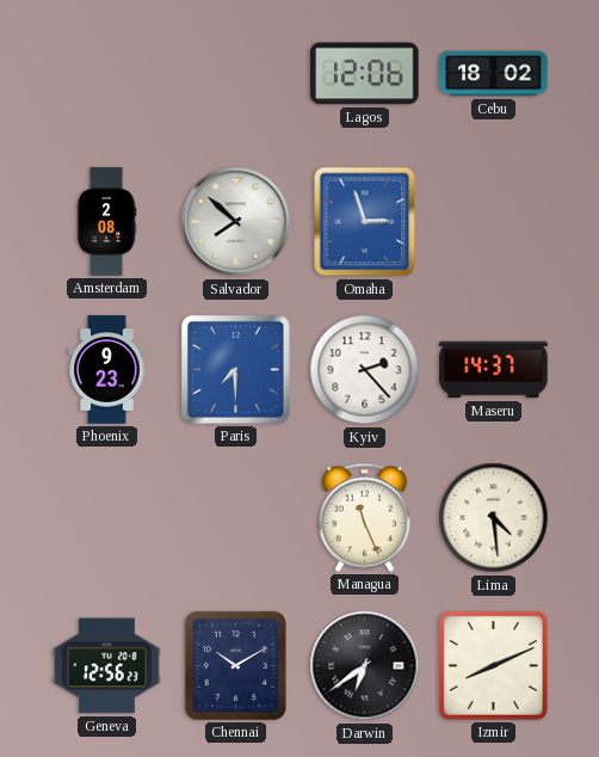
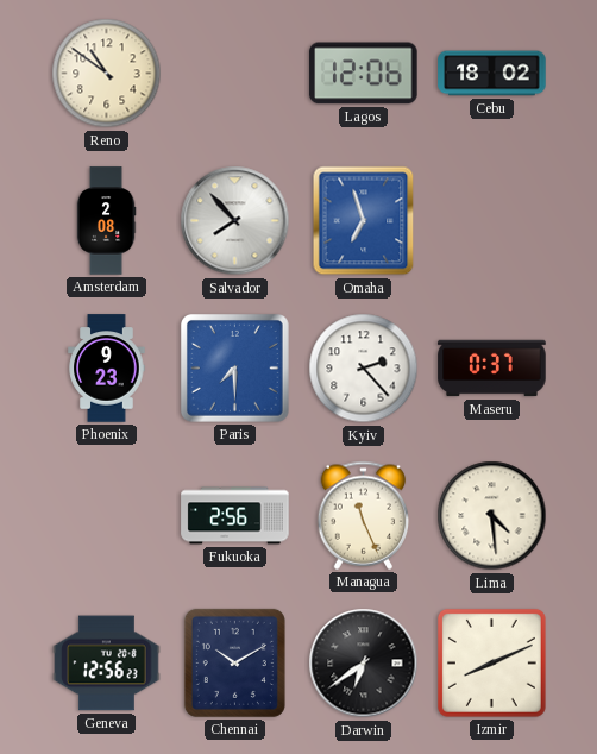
Reno: none -> 10:51 (107, 74)
Salvador: 7:52 -> 7:53 (235, 221)
Omaha: 2:57 -> 6:57 (364, 221)
Maseru: 14:37 -> 0:37 (492, 369)
Fukuoka: none -> 2:56 (235, 516)
